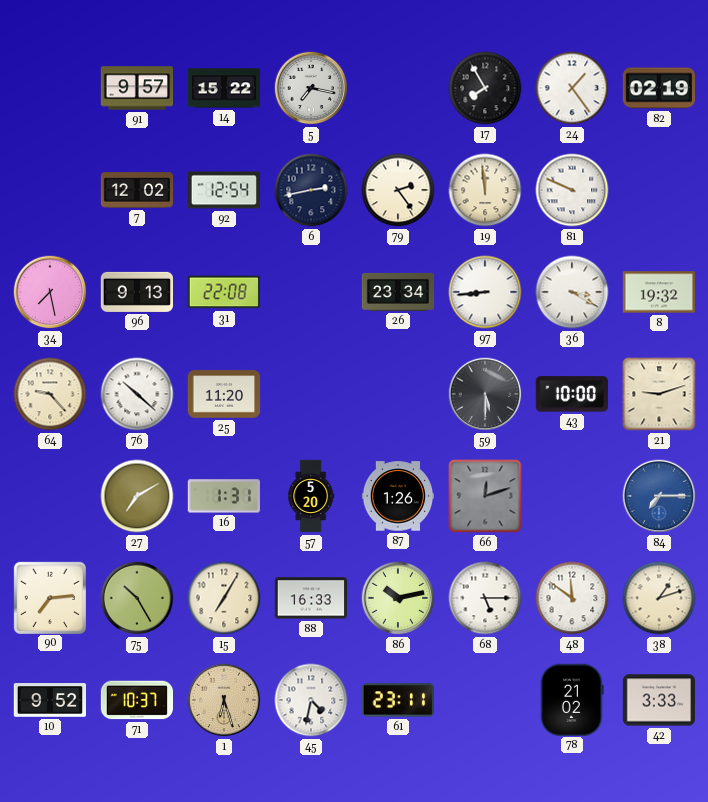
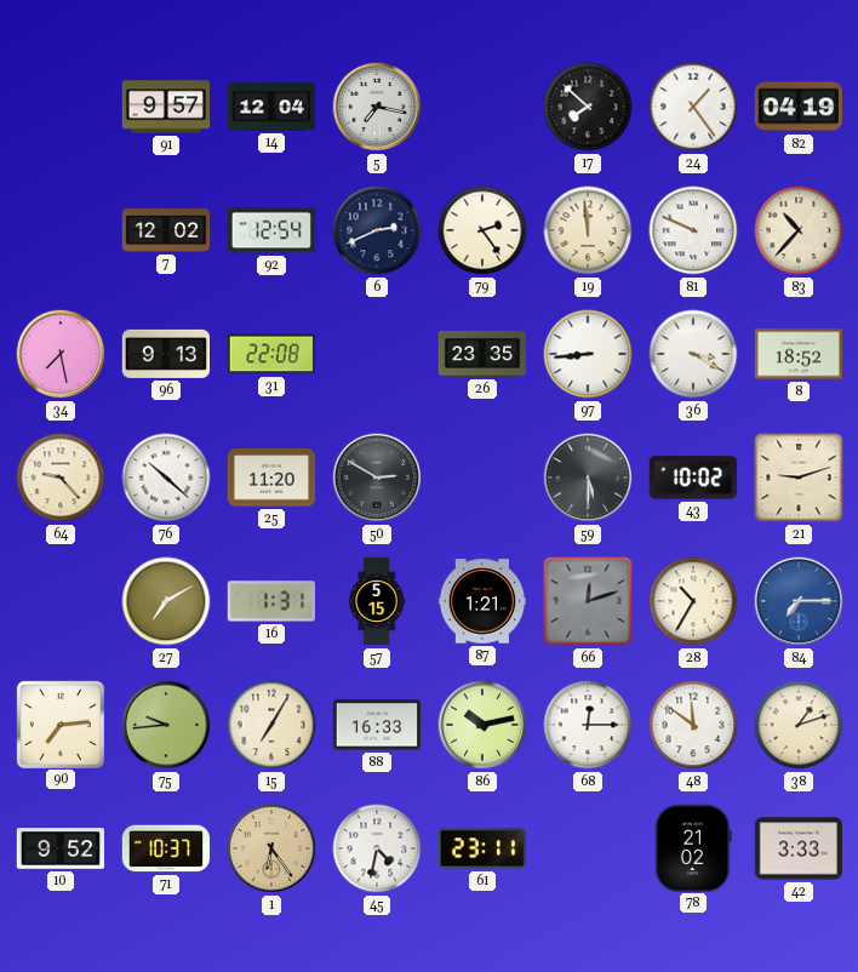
14: 15:22 -> 12:04 (271, 107)
17: 7:55 -> 7:52 (588, 107)
82: 02:19 -> 04:19 (797, 107)
6: 2:43 -> 2:41 (377, 230)
83: none -> 10:37 (799, 230)
26: 23:34 -> 23:35 (482, 354)
8: 19:32 -> 18:52 (799, 354)
50: none -> 2:50 (377, 478)
43: 10:00 -> 10:02 (693, 478)
57: 5:20 -> 5:15 (377, 601)
87: 1:26 -> 1:21 (482, 601)
28: none -> 10:35 (693, 601)
75: 10:25 -> 9:44 (166, 725)
68: 5:15 -> 12:15 (588, 725)
1: 6:27 -> 6:24 (271, 848)
